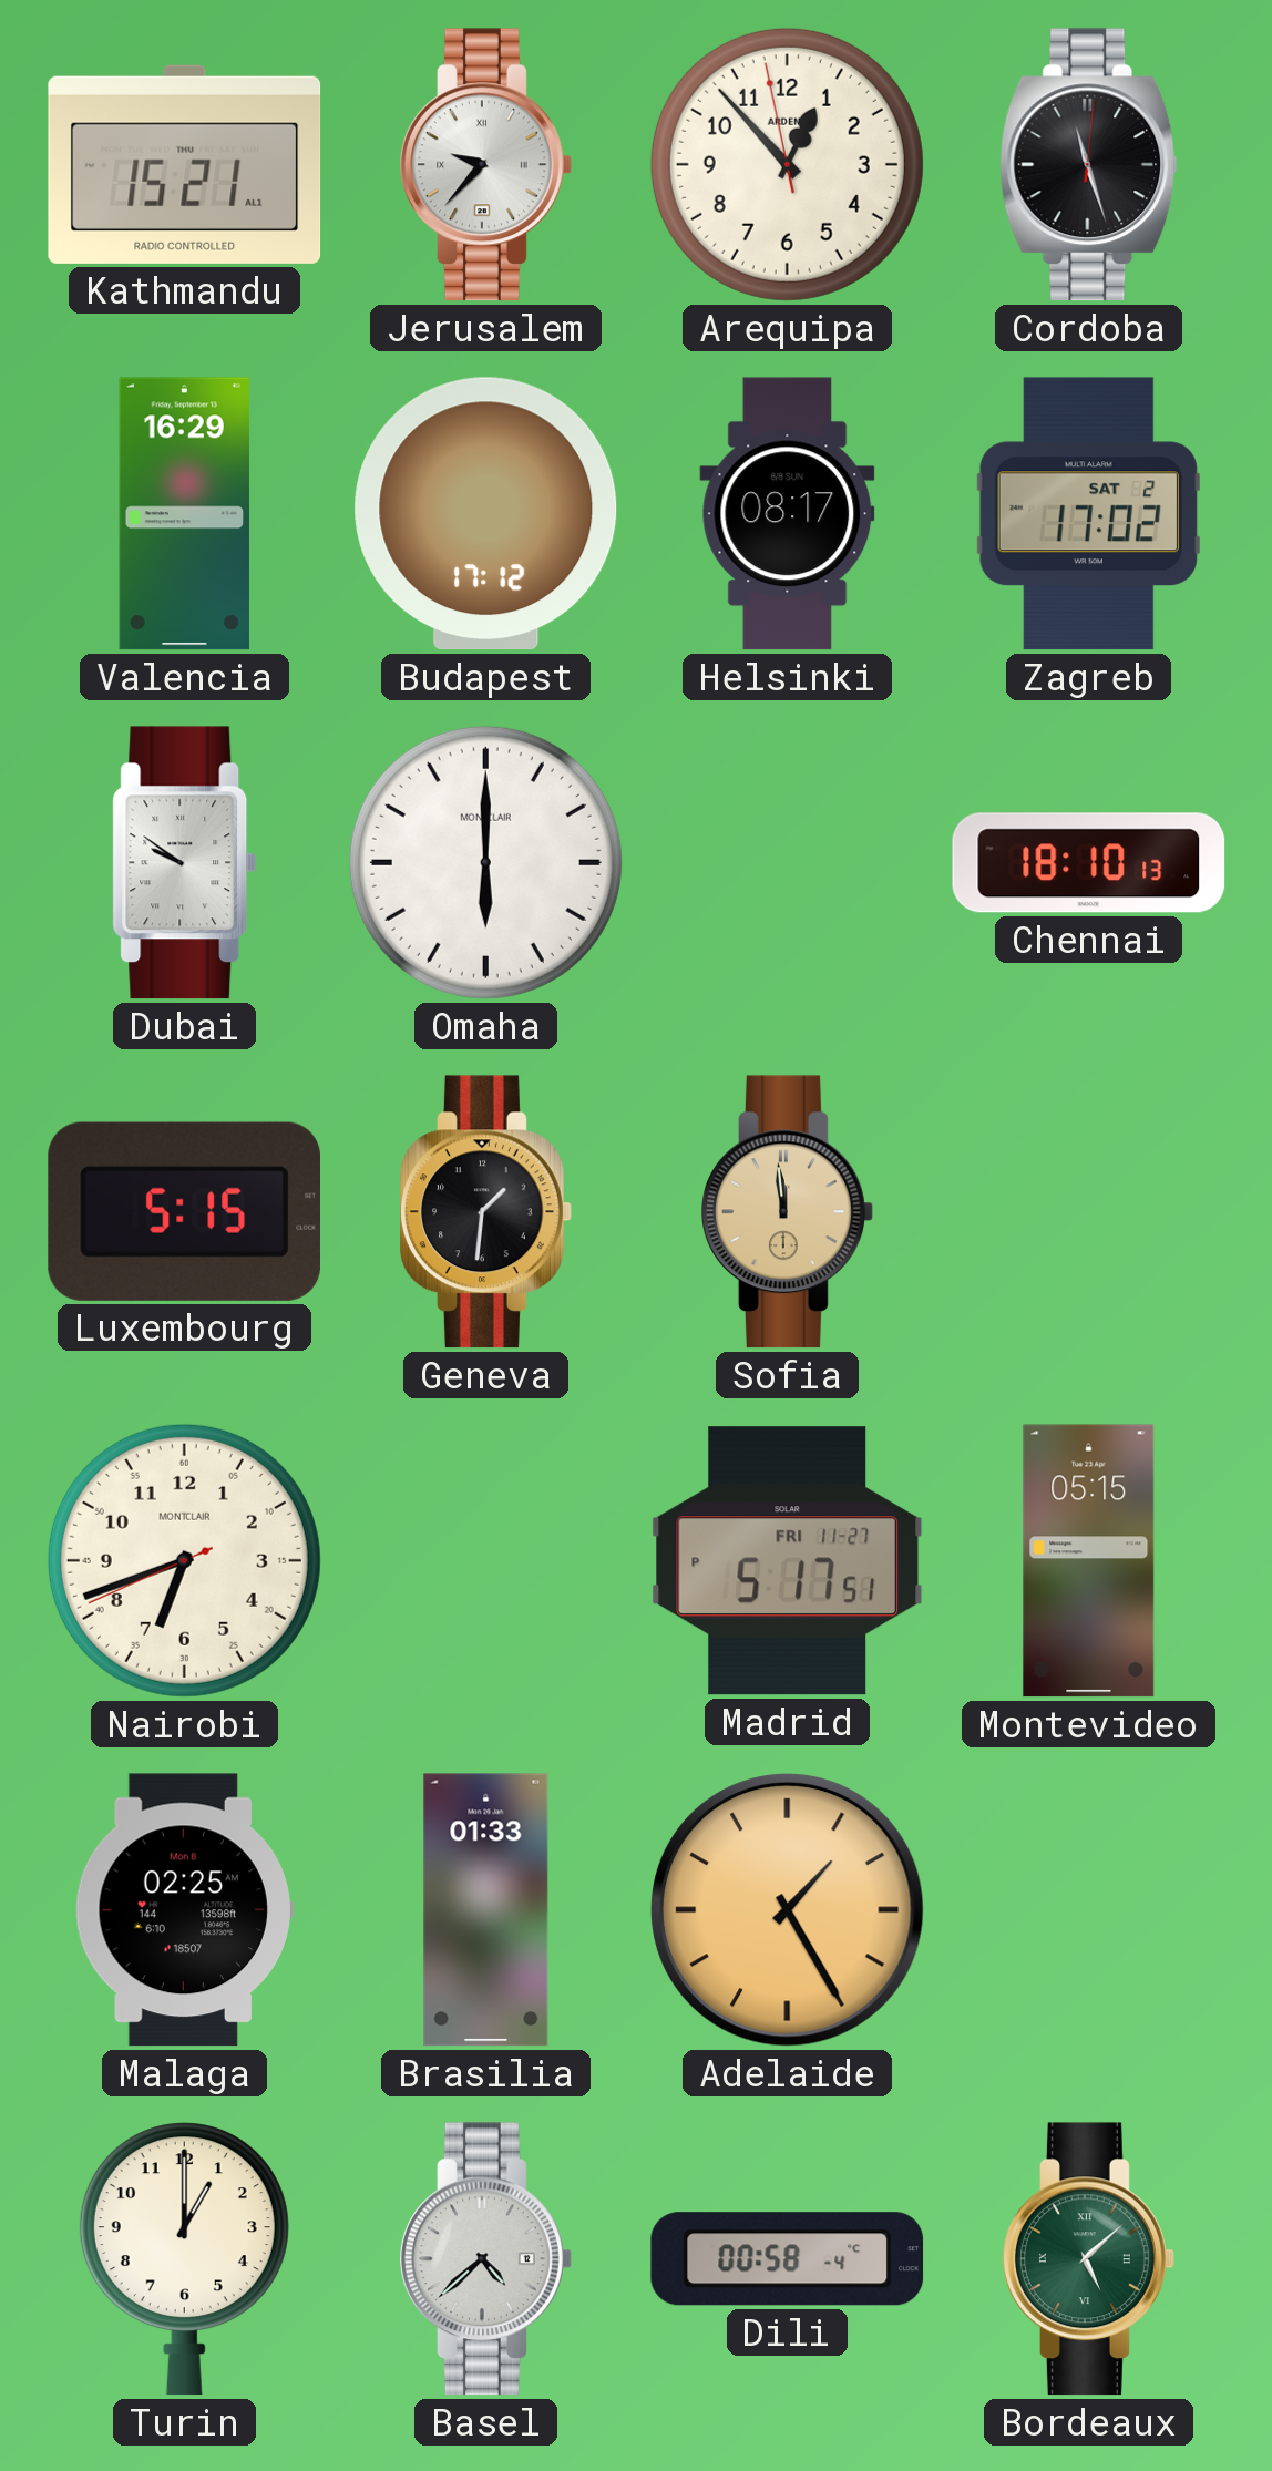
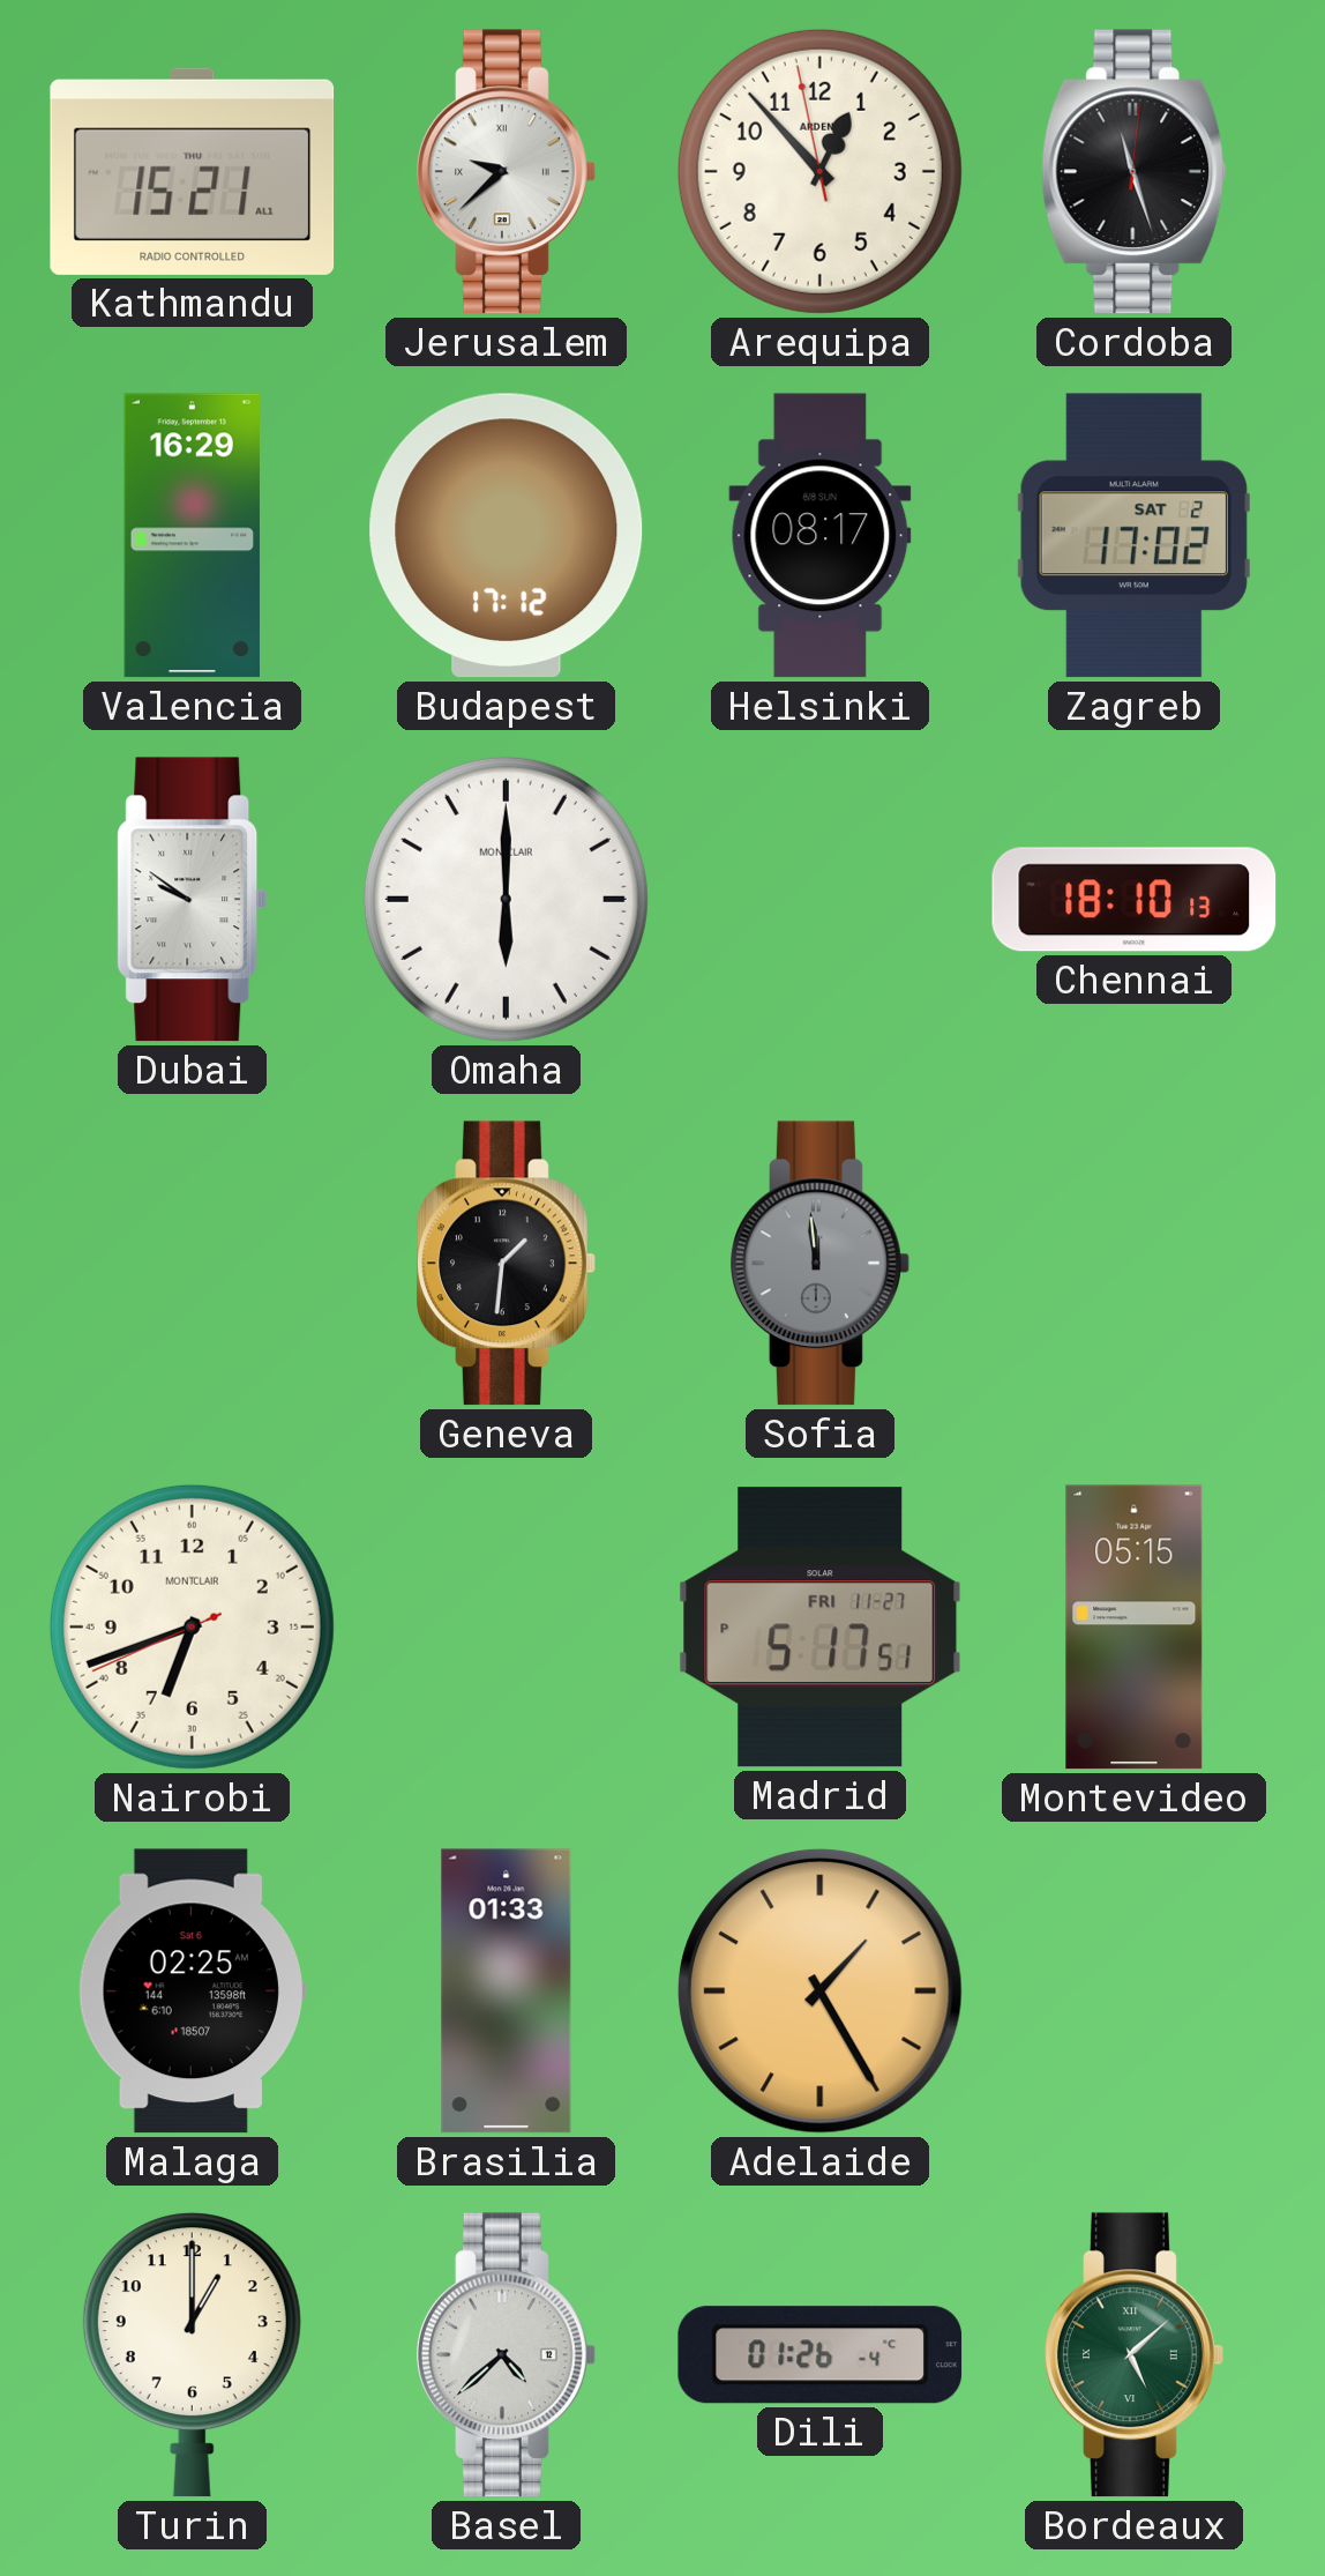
Jerusalem: 9:37 -> 9:38 (507, 172)
Luxembourg: 5:15 -> none (184, 1211)
Sofia dial: champagne -> grey (821, 1264)
Malaga date: Mon 8 -> Sat 6 (192, 1991)
Dili: 00:58 -> 01:26 (821, 2355)
